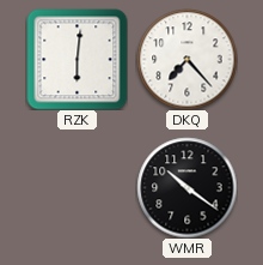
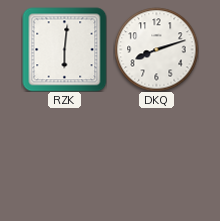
DKQ: 7:23 -> 8:12 (156, 49)
WMR: 10:21 -> none (186, 187)
